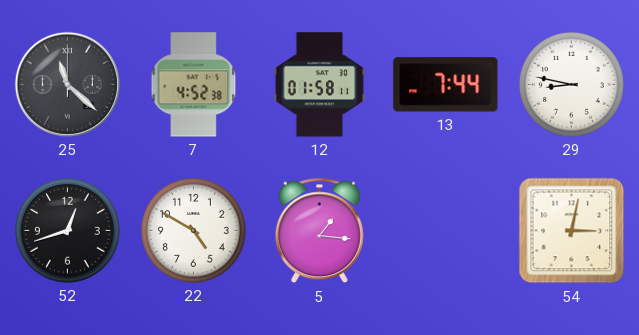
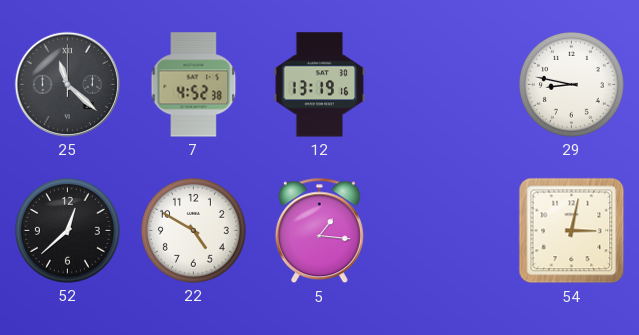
12: 01:58 -> 13:19 (320, 85)
13: 7:44 -> none (446, 85)
52: 12:42 -> 12:38 (67, 230)
